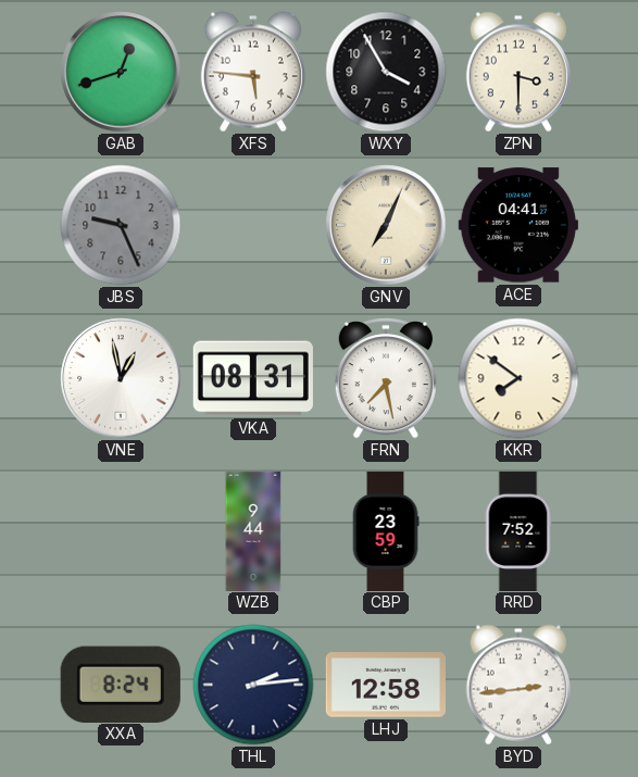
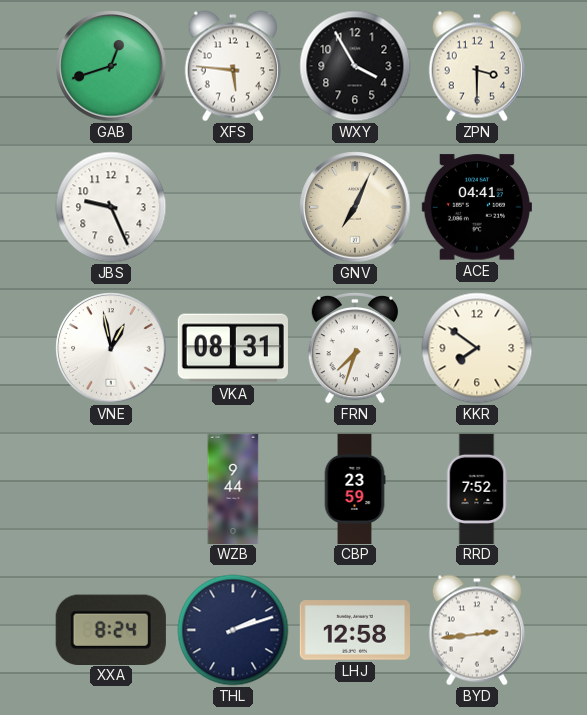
JBS dial: grey -> white (111, 207)
FRN: 7:28 -> 7:33 (355, 349)
THL: 2:14 -> 2:12 (233, 630)
